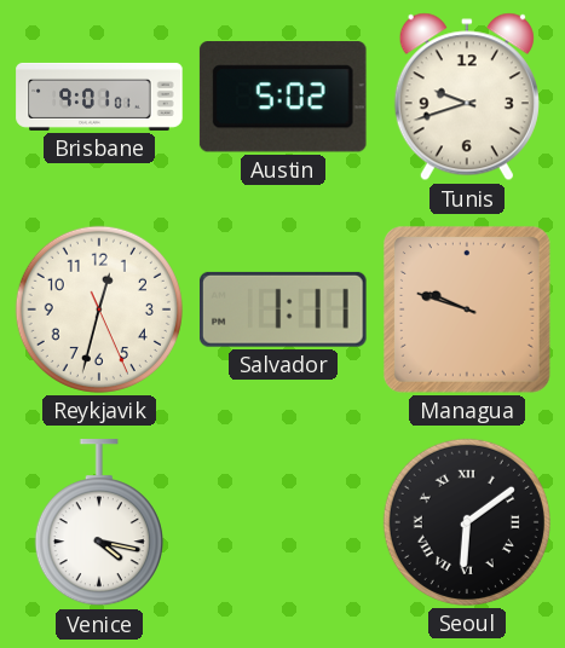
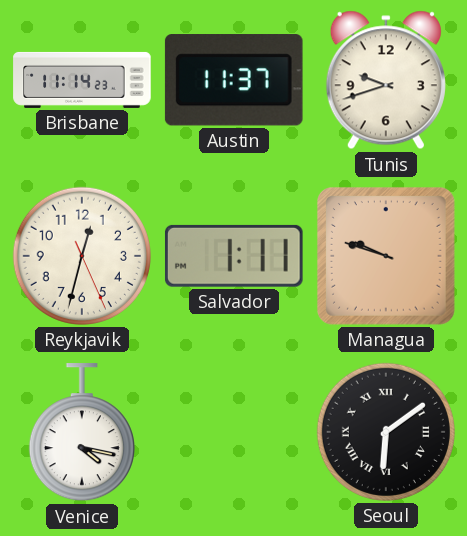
Brisbane: 9:01 -> 11:14 (82, 80)
Austin: 5:02 -> 11:37 (234, 80)
